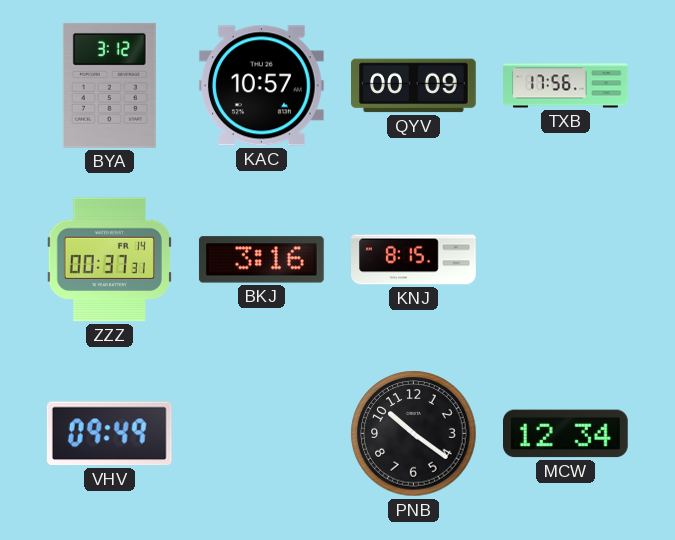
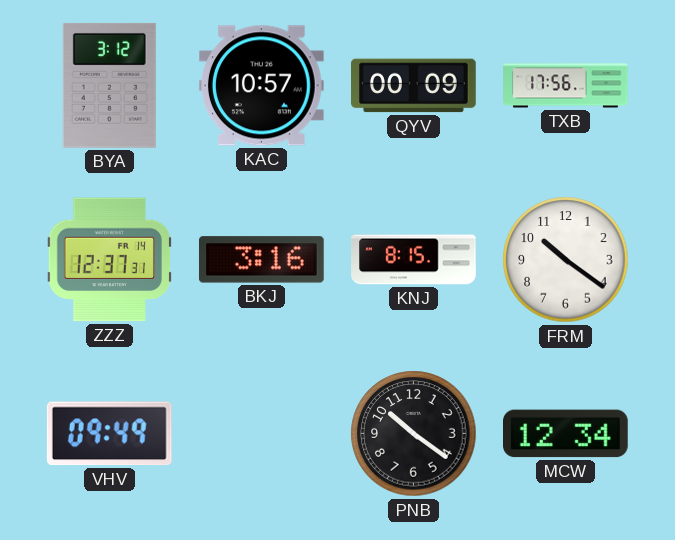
ZZZ: 00:37 -> 12:37 (109, 260)
FRM: none -> 10:21 (566, 260)
